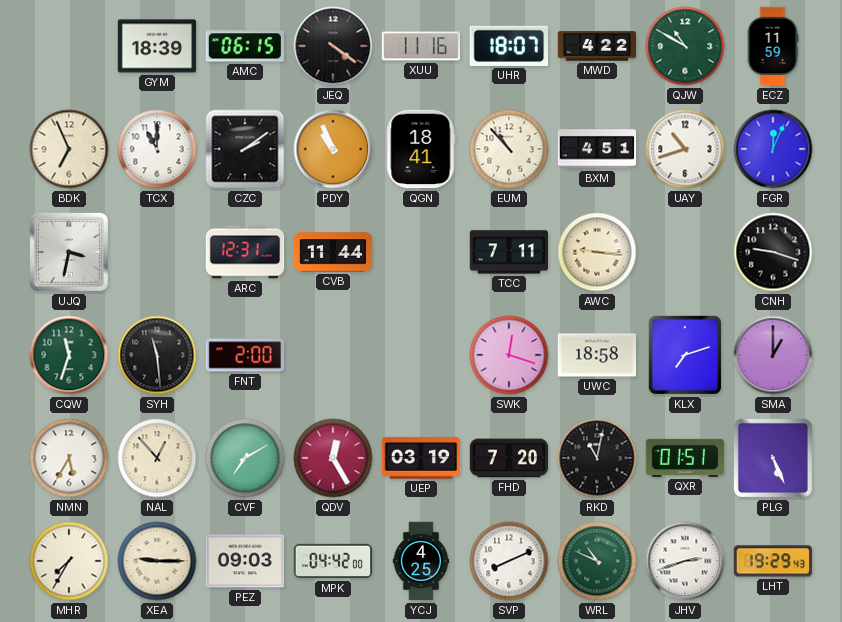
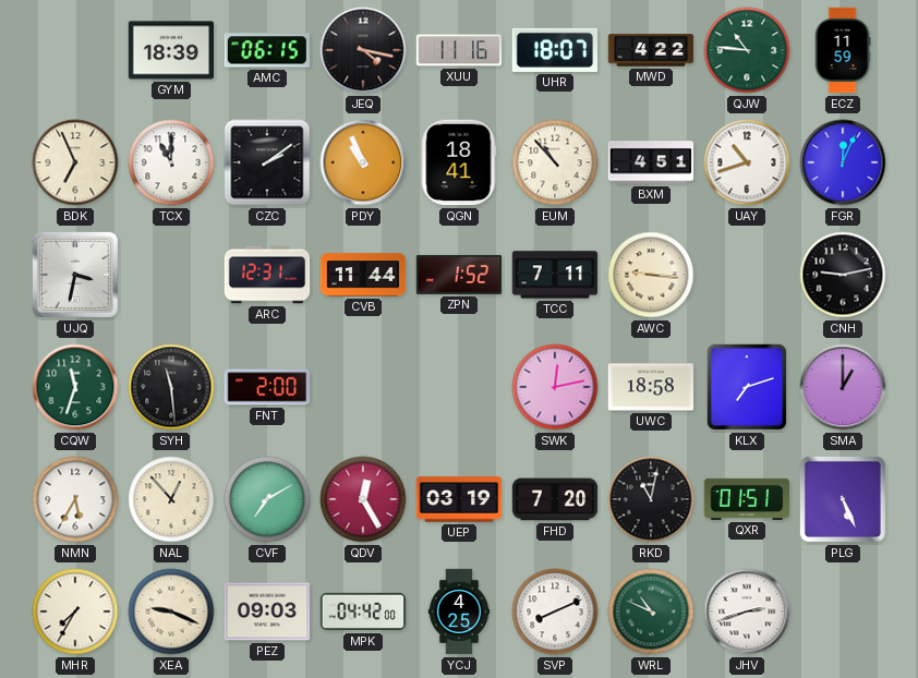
JEQ: 4:21 -> 4:17 (363, 50)
QJW: 10:50 -> 10:46 (747, 50)
ZPN: none -> 1:52 (459, 275)
CNH: 9:18 -> 9:13 (843, 275)
SWK: 12:18 -> 12:13 (555, 387)
XEA: 9:15 -> 9:19 (171, 612)
LHT: 19:29 -> none (773, 561)
